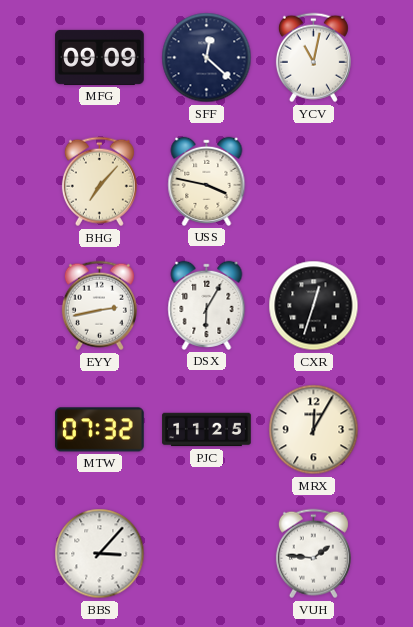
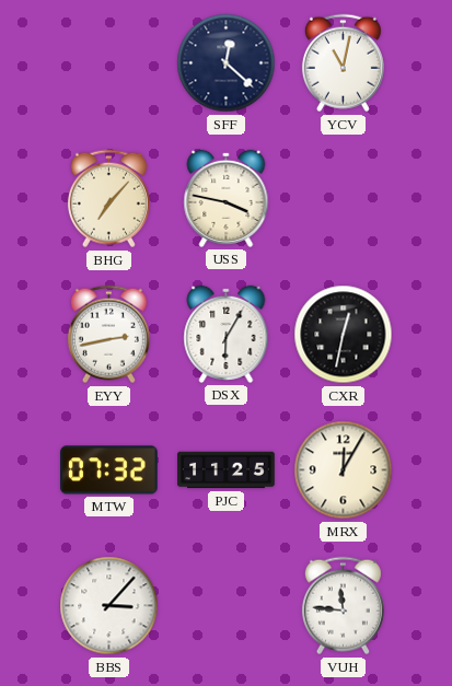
MFG: 09:09 -> none (100, 57)
CXR: 12:33 -> 12:32 (344, 335)
VUH: 1:46 -> 11:46 (343, 606)
